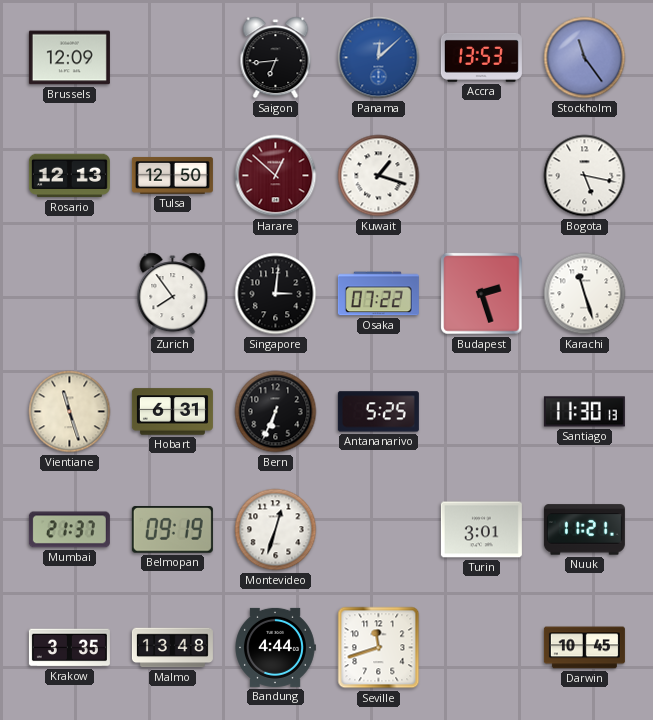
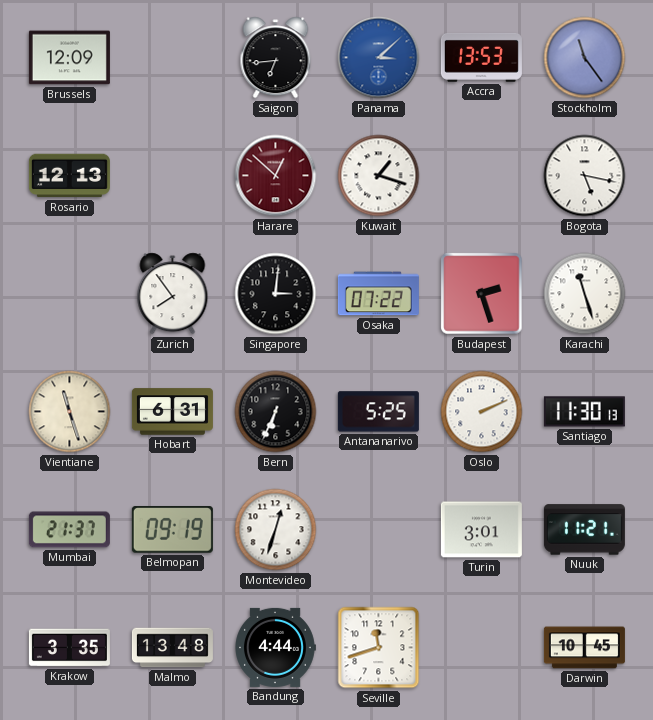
Panama: 12:08 -> 3:08 (379, 58)
Tulsa: 12:50 -> none (172, 175)
Oslo: none -> 2:11 (482, 412)
